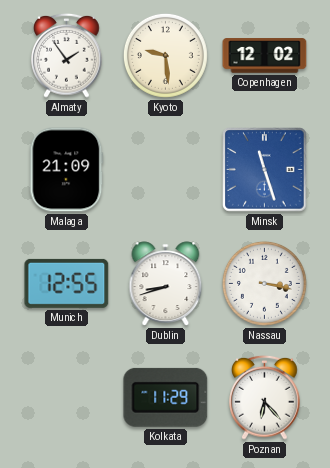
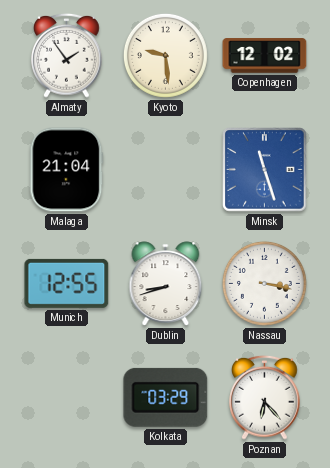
Malaga: 21:09 -> 21:04 (67, 170)
Kolkata: 11:29 -> 03:29 (166, 397)
